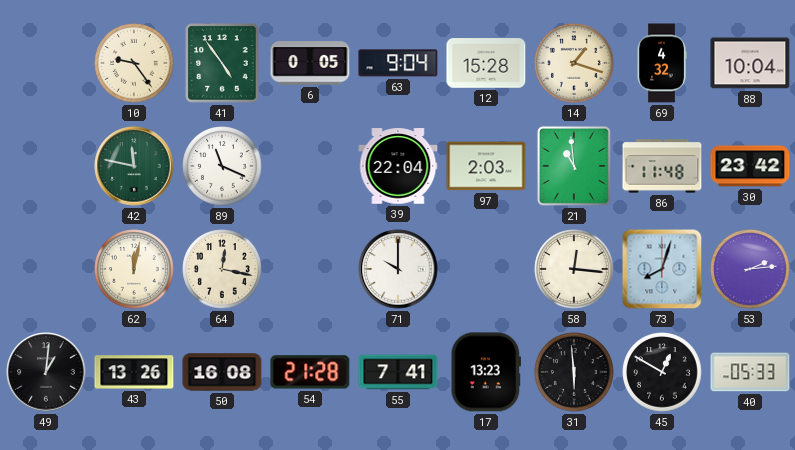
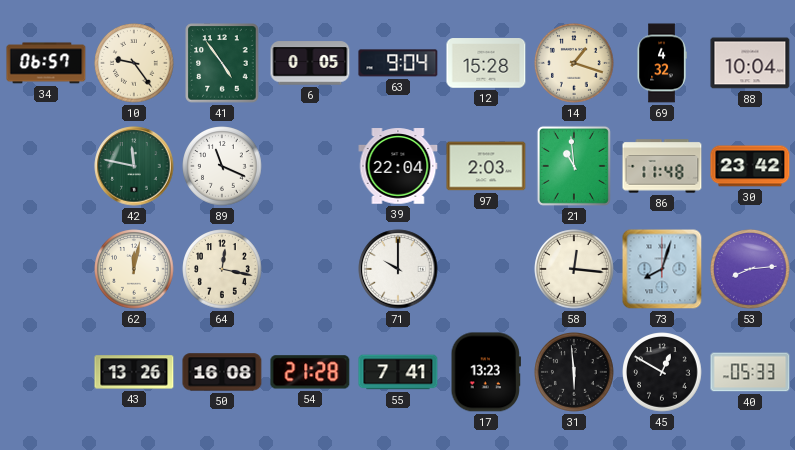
34: none -> 06:57 (46, 63)
53: 2:14 -> 8:14 (750, 269)
49: 1:01 -> none (46, 372)
